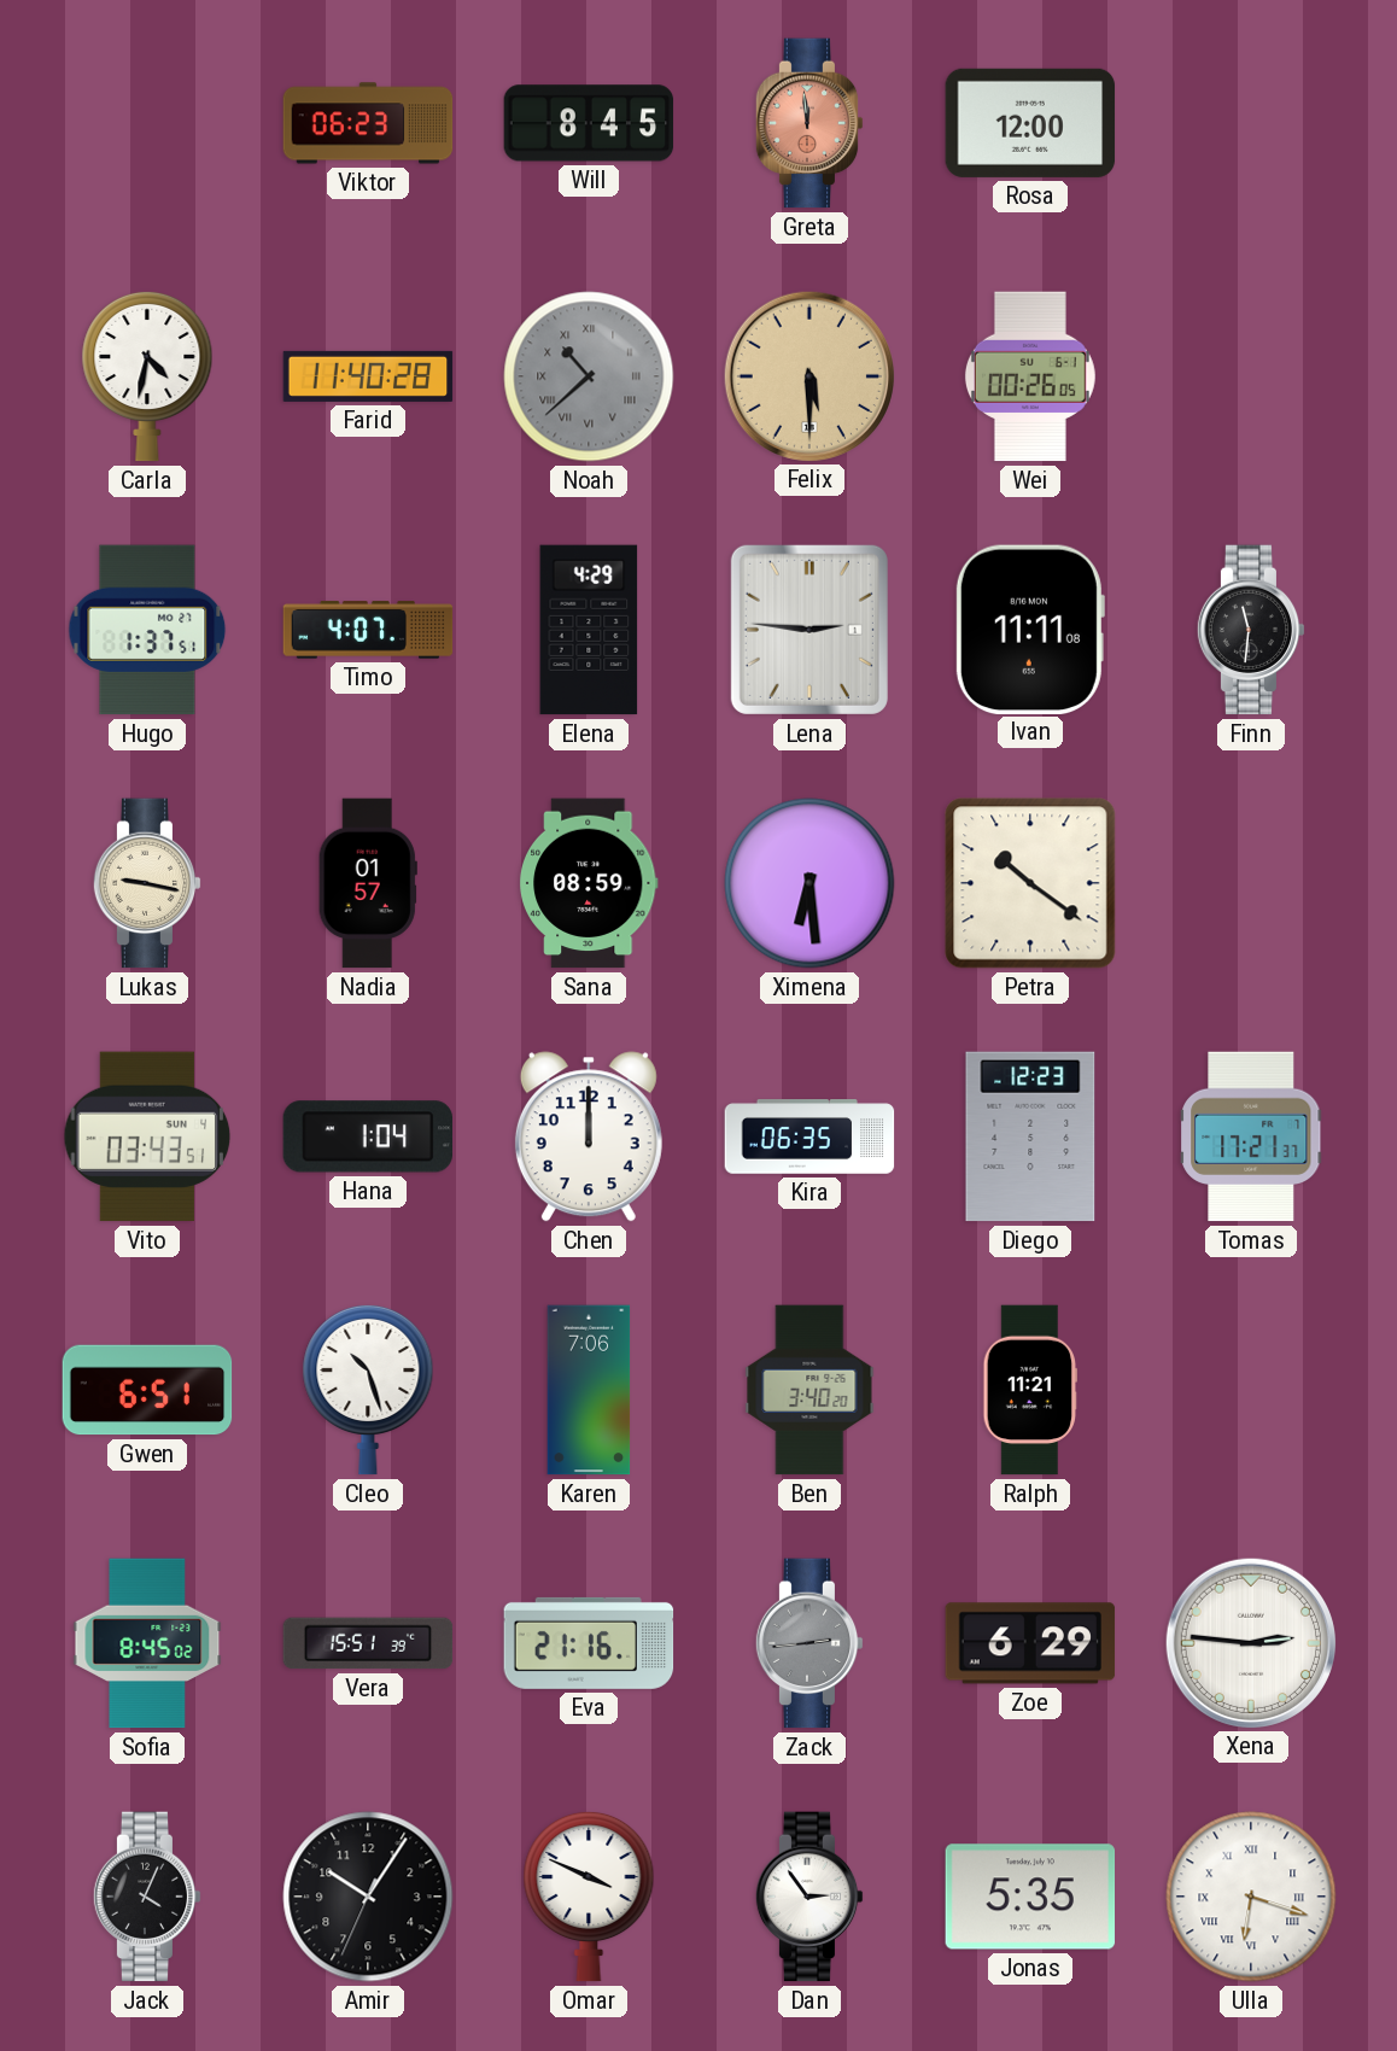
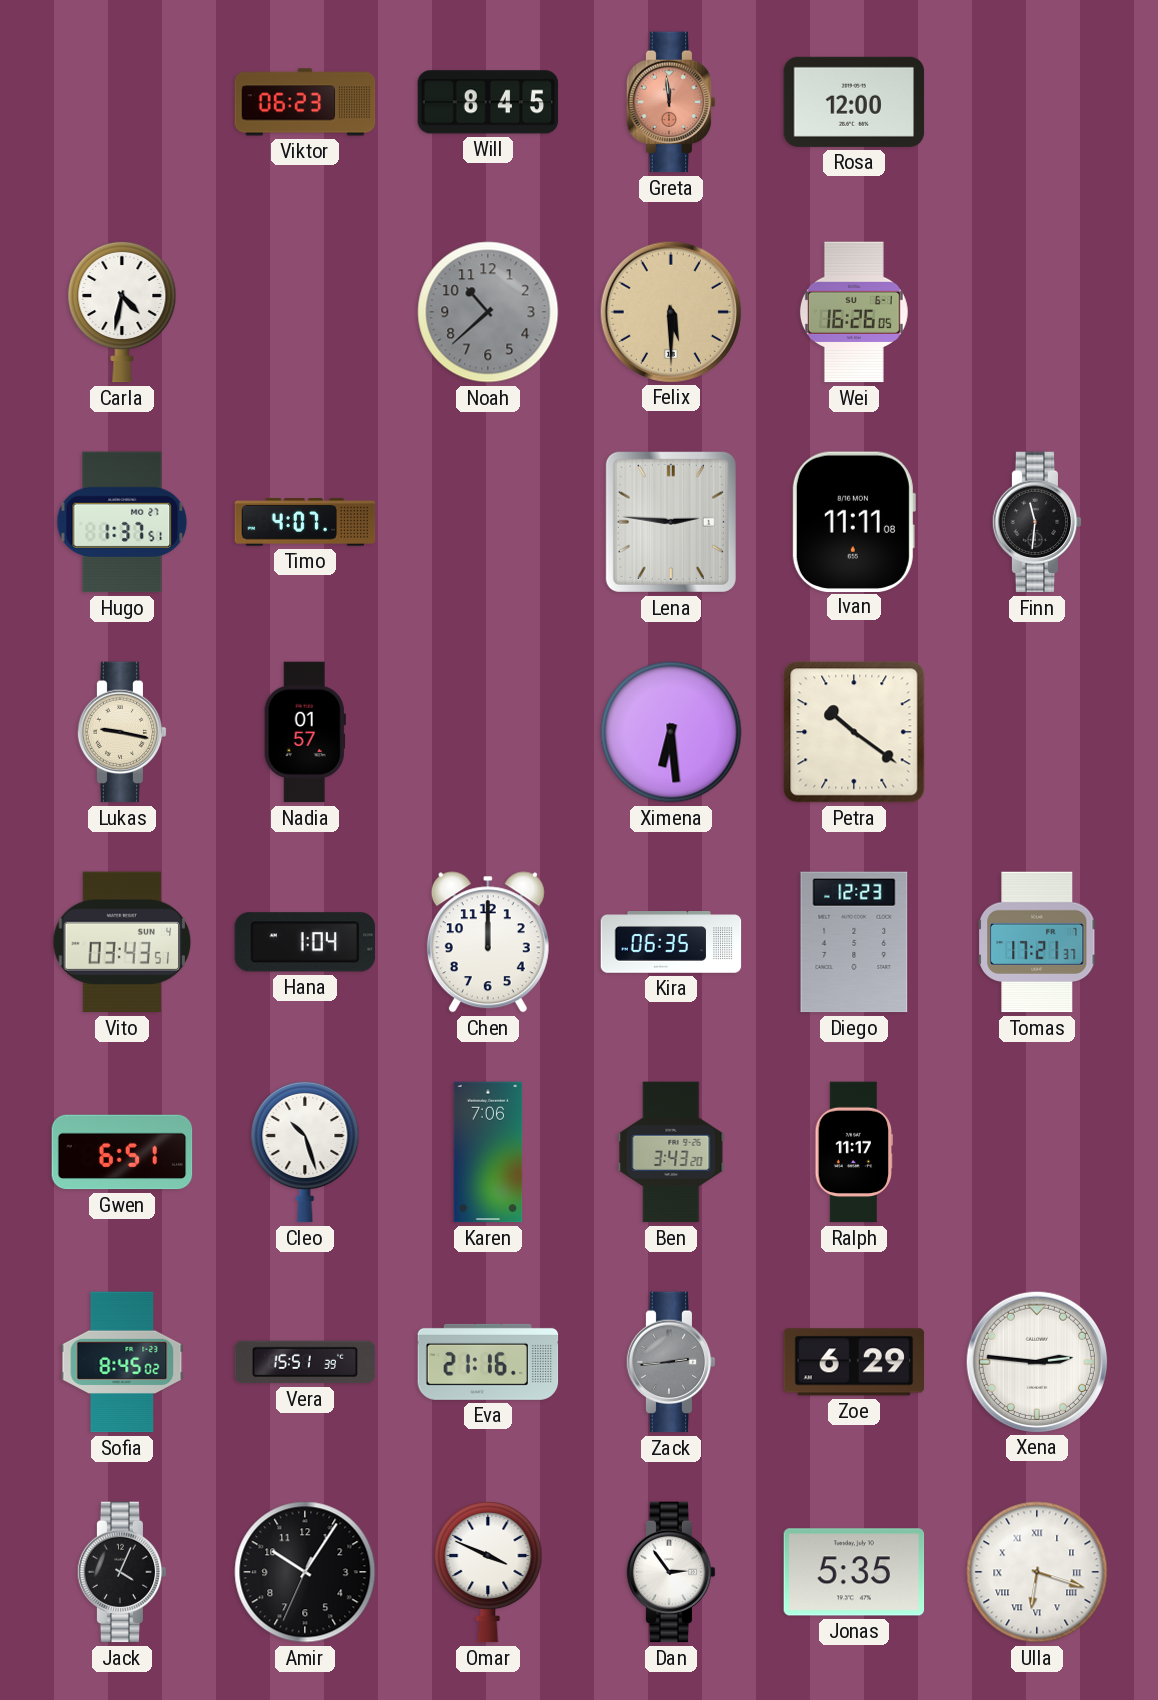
Farid: 11:40 -> none (368, 376)
Noah numerals: Roman -> Arabic (488, 312)
Wei: 00:26 -> 16:26 (854, 312)
Elena: 4:29 -> none (589, 630)
Sana: 08:59 -> none (589, 883)
Ben: 3:40 -> 3:43 (671, 1152)
Ralph: 11:21 -> 11:17 (853, 1152)
